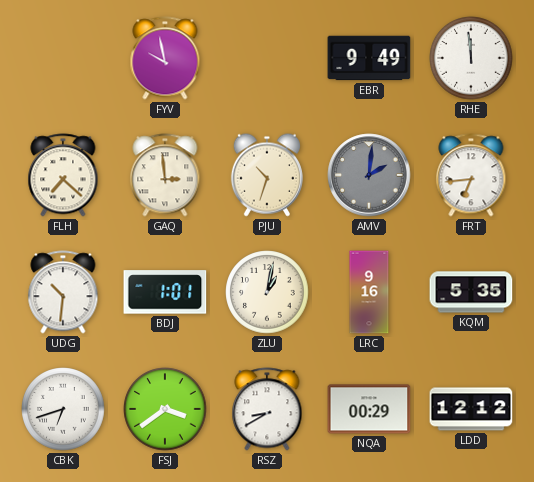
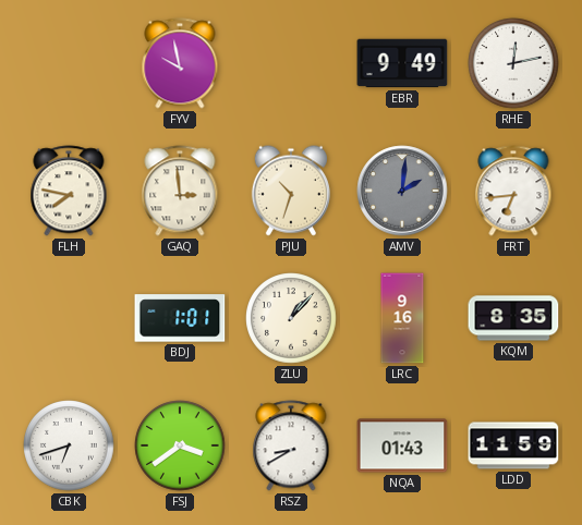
RHE: 11:59 -> 12:13 (513, 63)
FLH: 7:22 -> 7:47 (69, 191)
UDG: 10:31 -> none (63, 292)
ZLU: 1:02 -> 1:07 (291, 318)
KQM: 5:35 -> 8:35 (513, 318)
NQA: 00:29 -> 01:43 (402, 445)
LDD: 12:12 -> 11:59 (513, 445)
